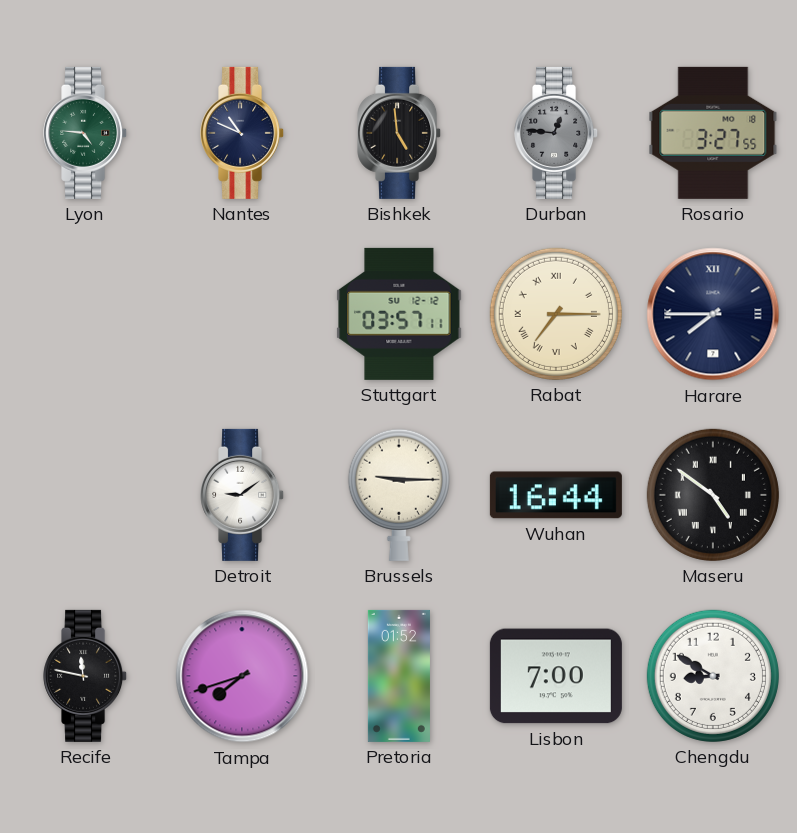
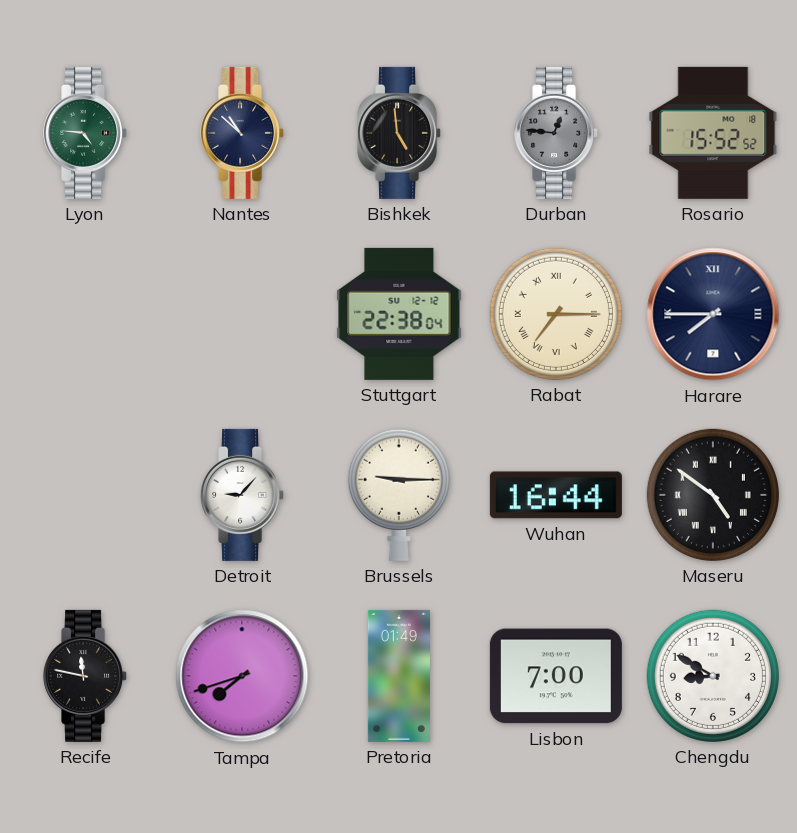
Nantes: 10:49 -> 10:52 (243, 133)
Rosario: 3:27 -> 15:52 (713, 133)
Stuttgart: 03:57 -> 22:38 (399, 314)
Detroit: 9:09 -> 9:07 (243, 495)
Pretoria: 01:52 -> 01:49 (399, 676)
